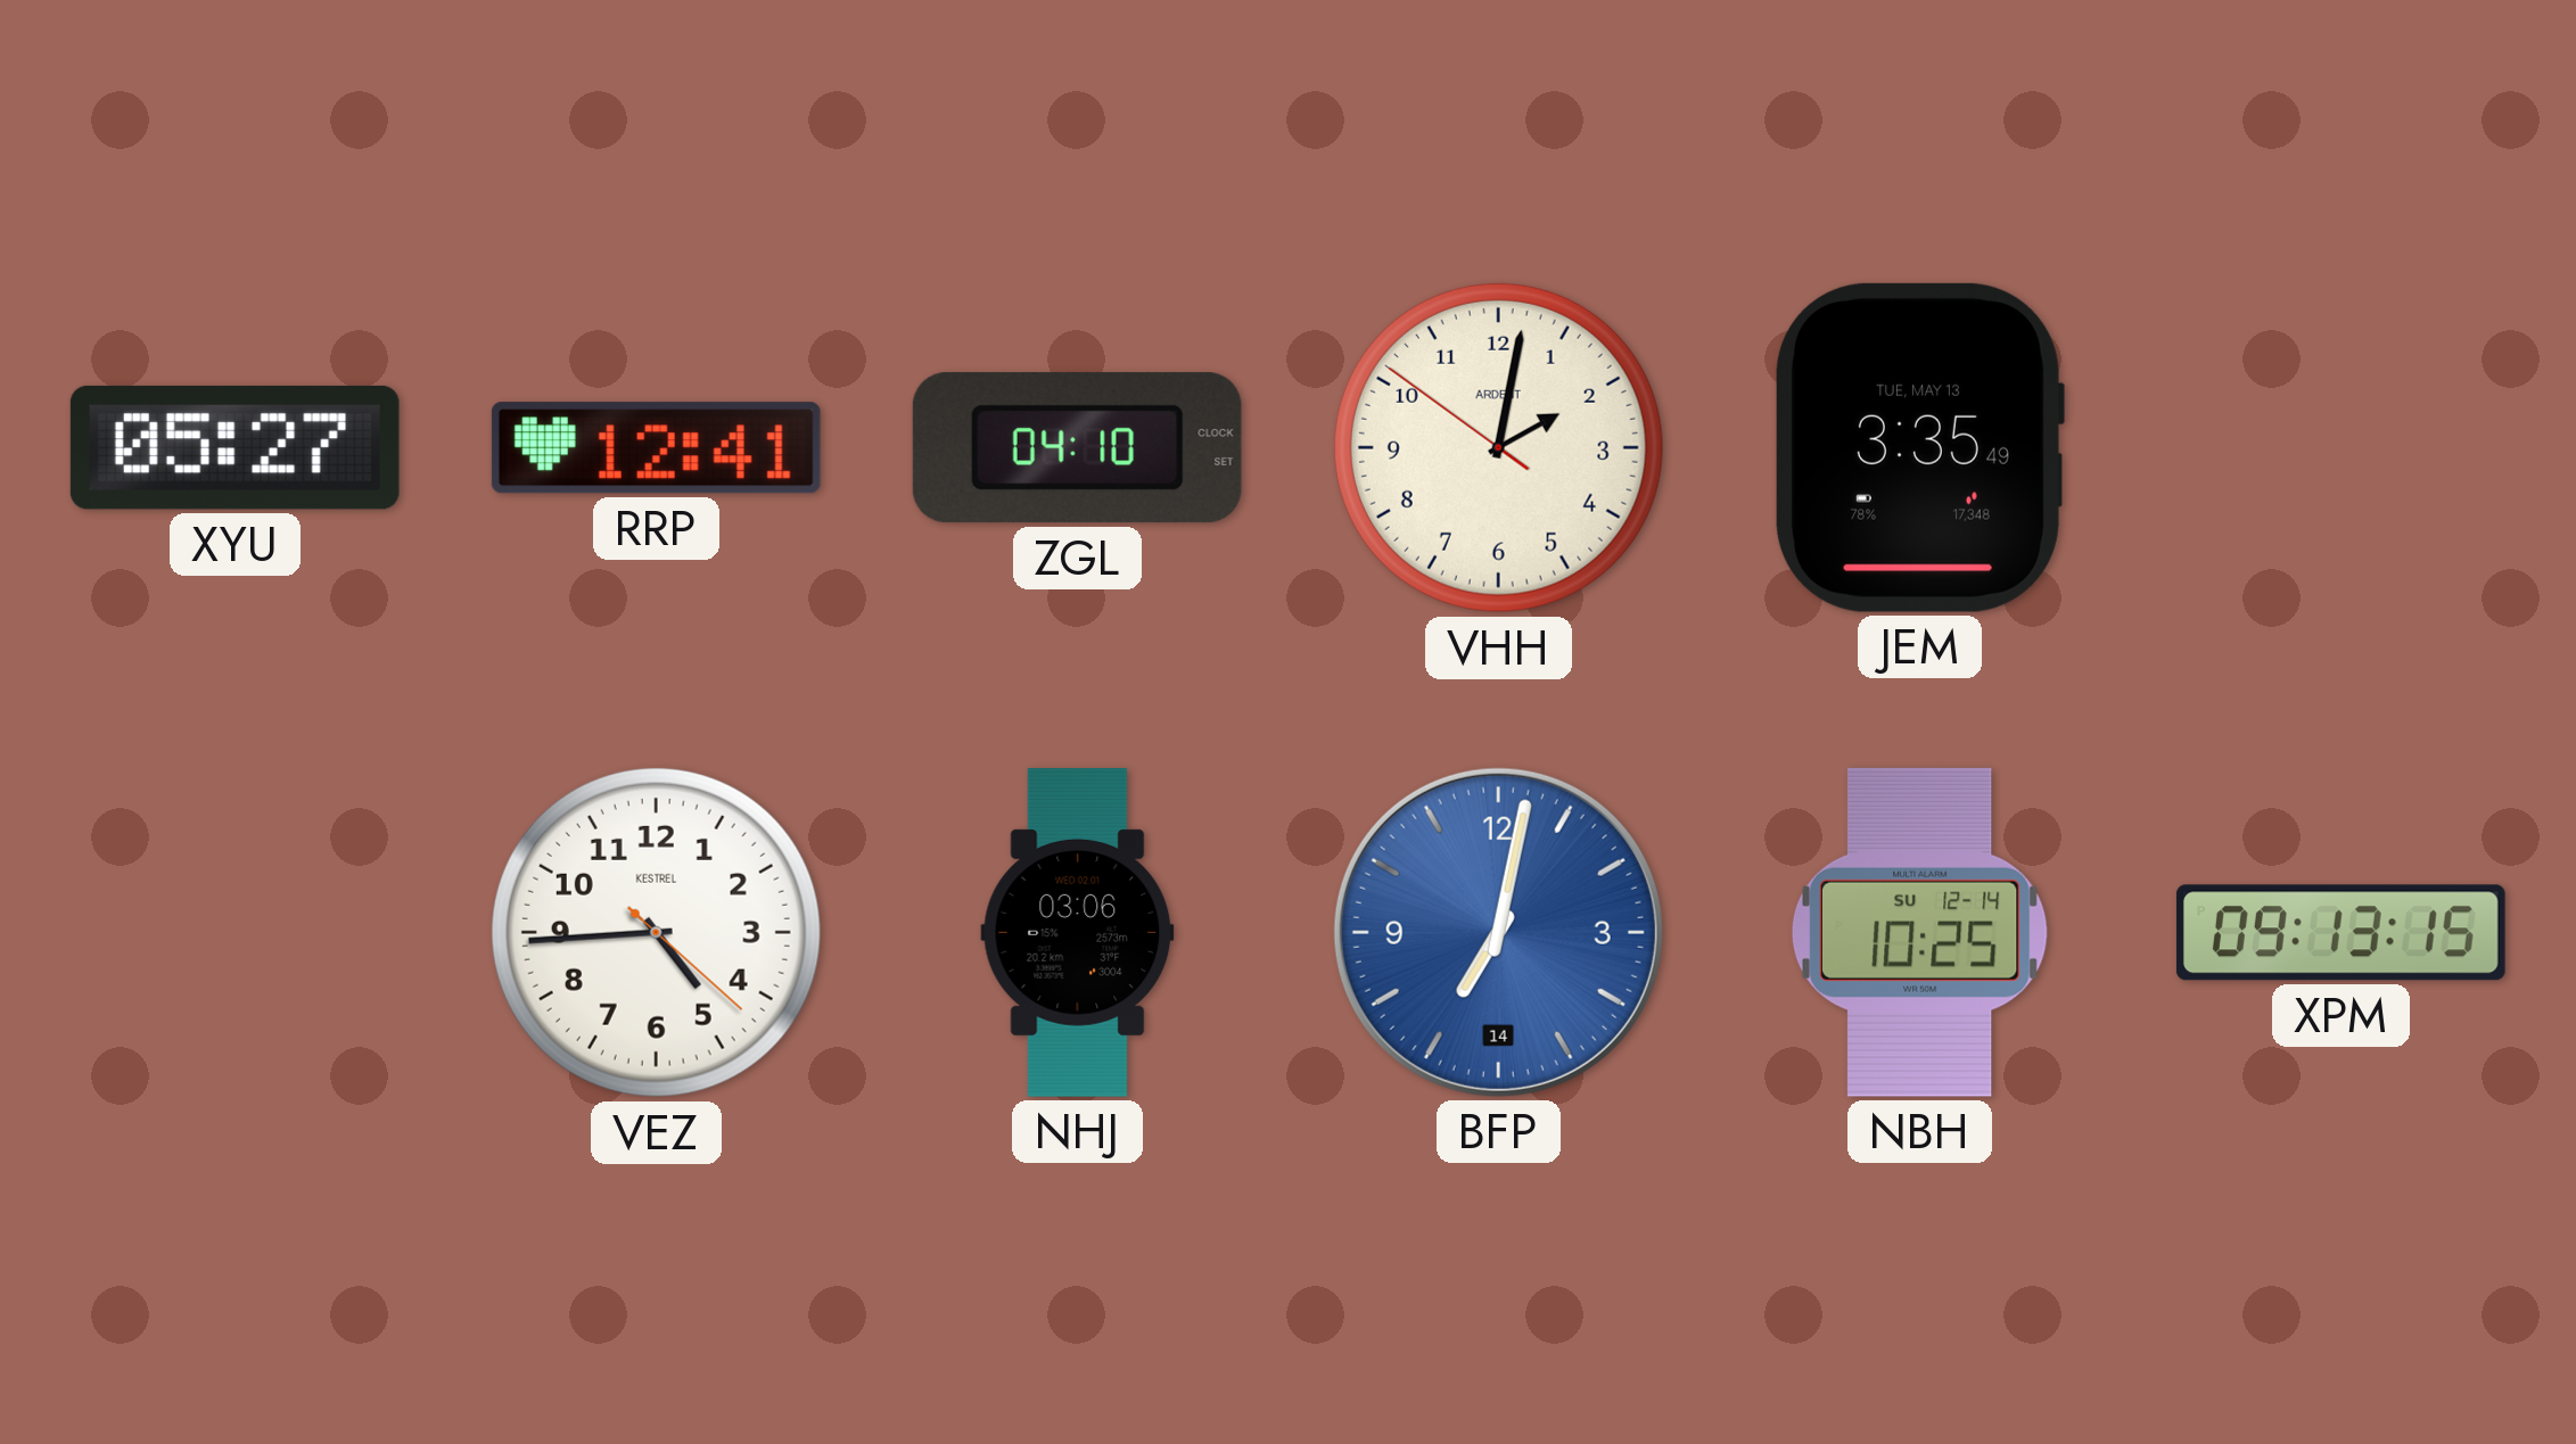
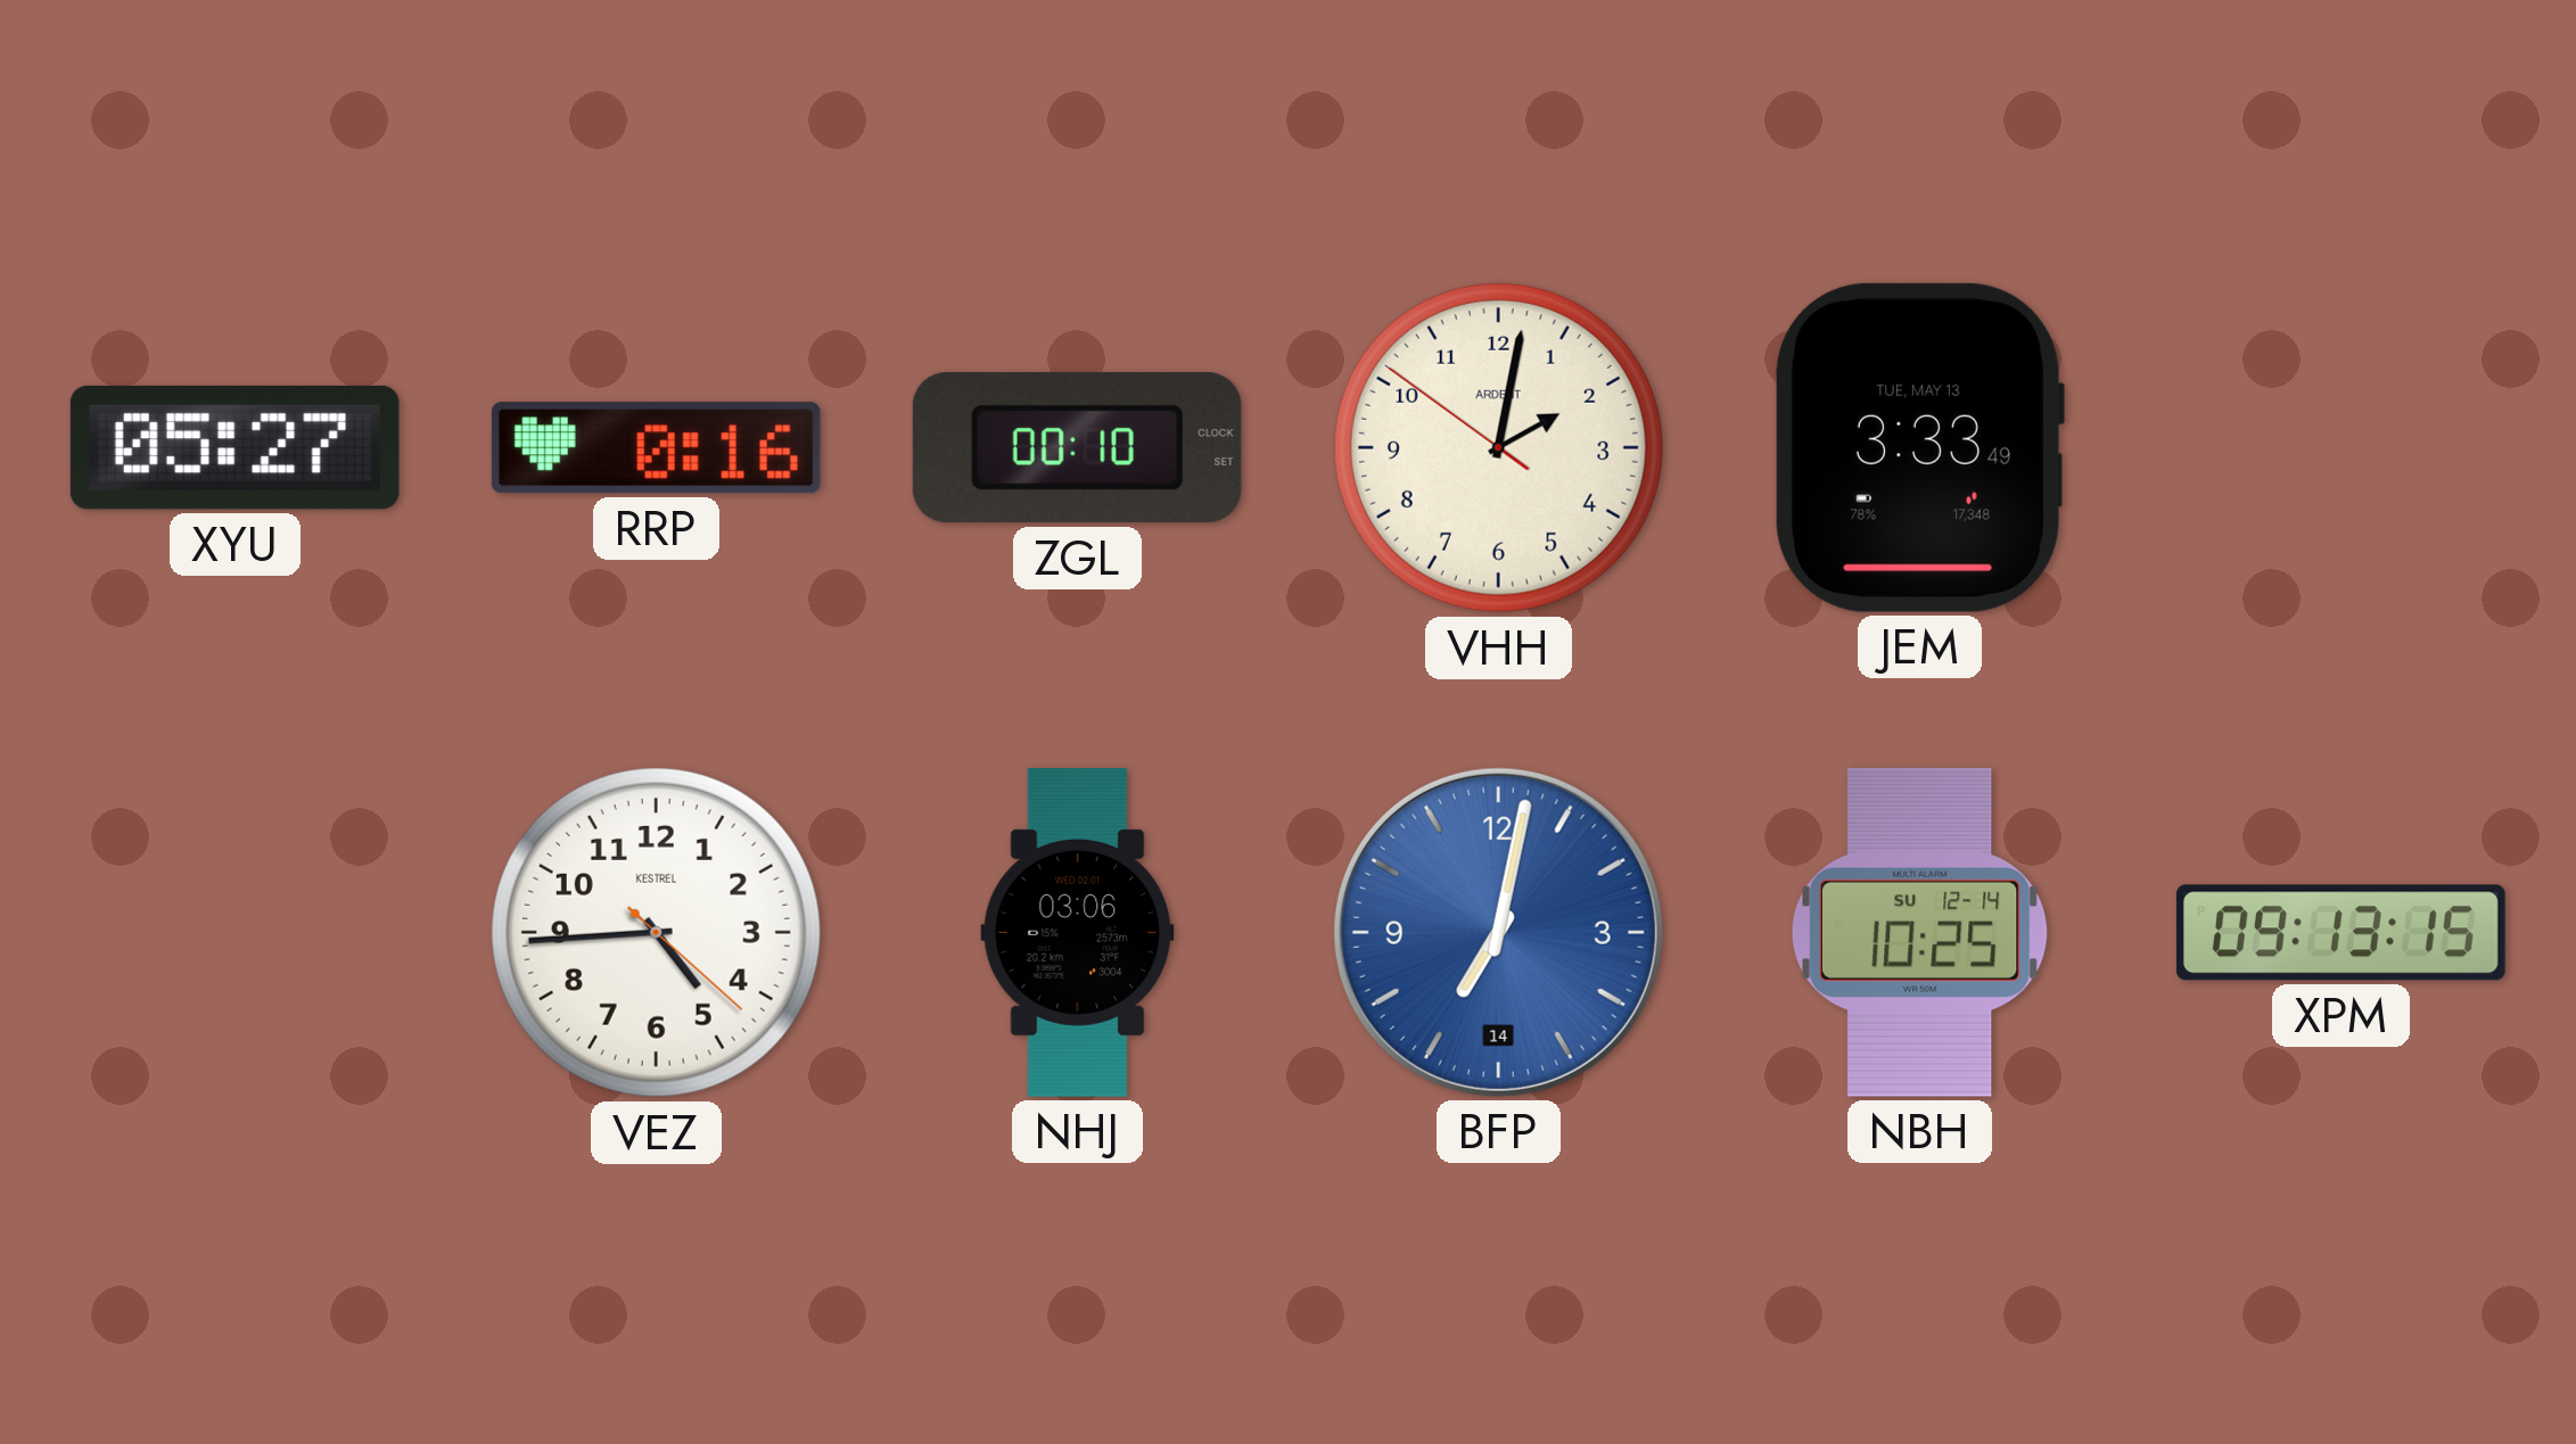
RRP: 12:41 -> 0:16 (656, 448)
ZGL: 04:10 -> 00:10 (1077, 448)
JEM: 3:35 -> 3:33 (1919, 447)
